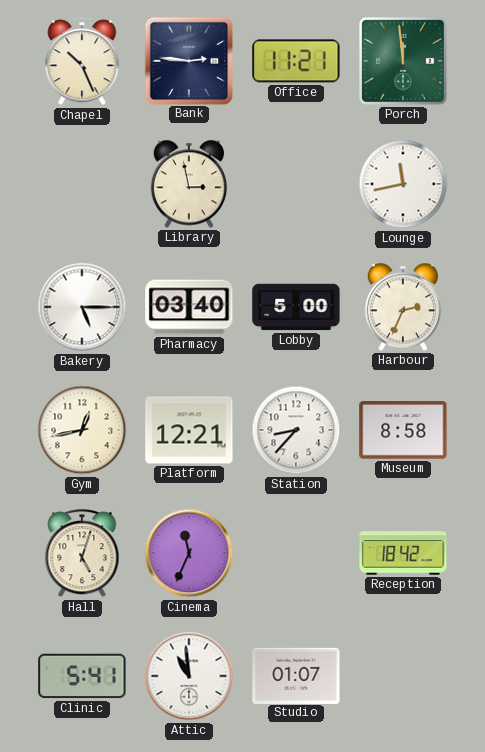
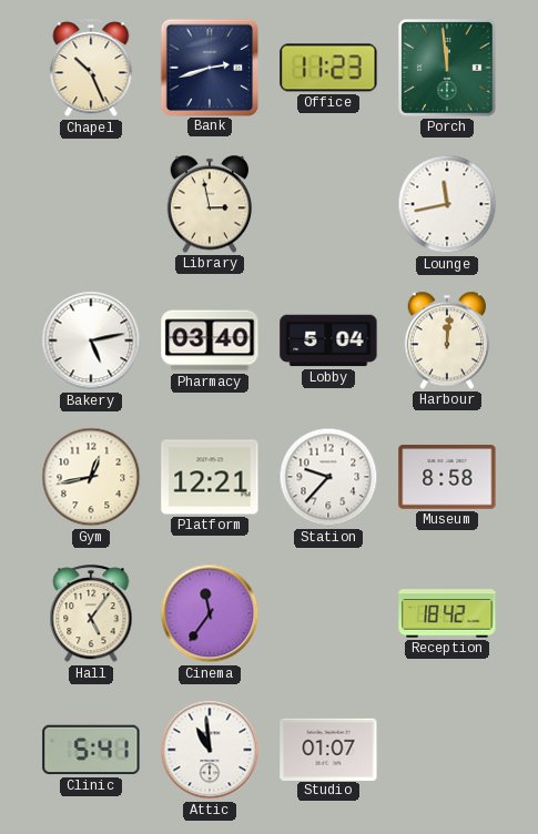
Bank: 2:46 -> 2:42 (209, 67)
Office: 11:21 -> 11:23 (328, 68)
Bakery: 5:15 -> 5:13 (91, 340)
Lobby: 5:00 -> 5:04 (328, 340)
Harbour: 2:34 -> 12:01 (447, 340)
Station: 8:37 -> 9:37 (328, 477)
Hall: 5:03 -> 5:06 (91, 614)
Cinema: 11:34 -> 11:36 (210, 613)
